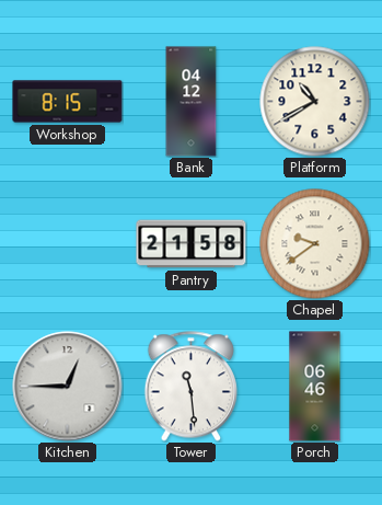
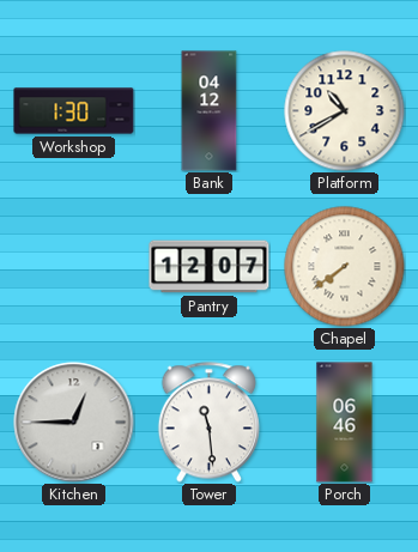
Workshop: 8:15 -> 1:30 (74, 111)
Pantry: 21:58 -> 12:07 (210, 267)
Chapel: 9:39 -> 7:39 (345, 267)
